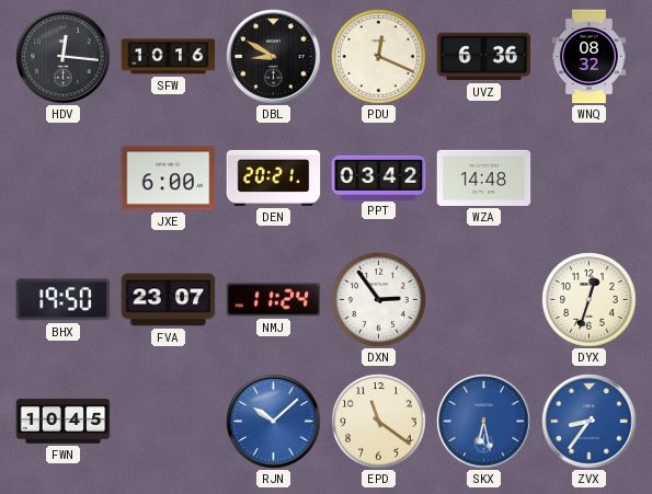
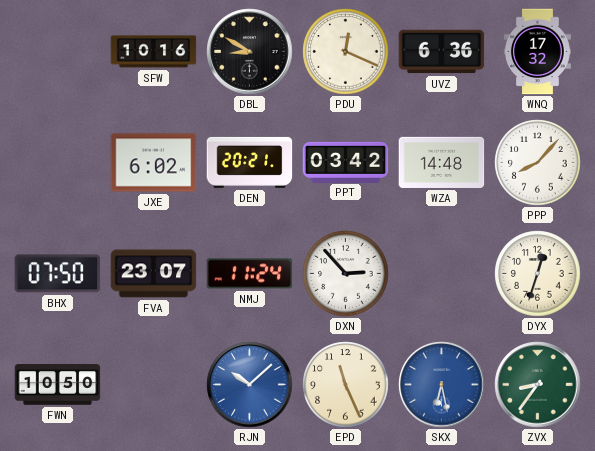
HDV: 12:16 -> none (64, 57)
WNQ: 08:32 -> 17:32 (538, 52)
JXE: 6:00 -> 6:02 (154, 163)
PPP: none -> 8:07 (538, 163)
BHX: 19:50 -> 07:50 (58, 274)
DXN: 2:54 -> 2:53 (346, 274)
FWN: 10:45 -> 10:50 (58, 385)
EPD: 11:21 -> 11:26 (346, 385)
ZVX dial: blue -> green (538, 385)
